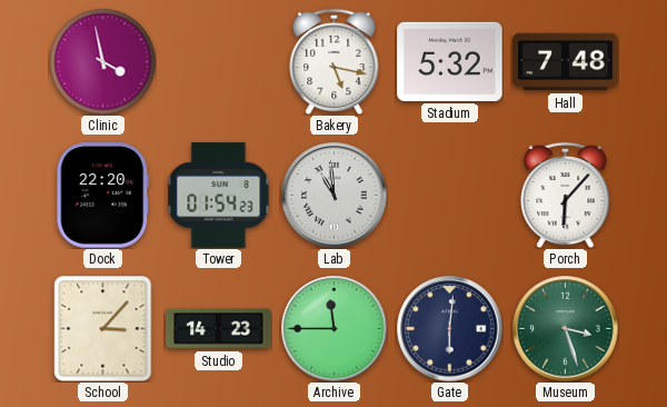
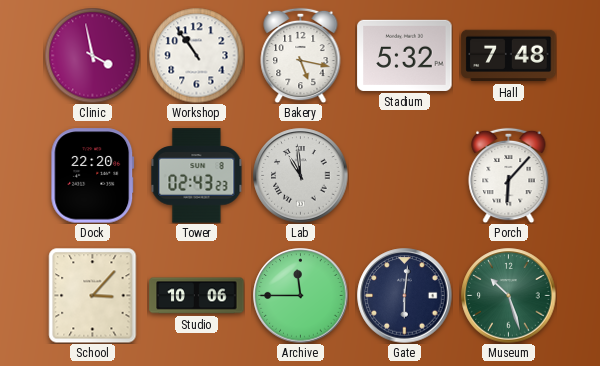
Workshop: none -> 10:54 (196, 55)
Tower: 01:54 -> 02:43 (197, 176)
Studio: 14:23 -> 10:06 (197, 296)
Museum: 3:27 -> 10:27 (509, 296)
